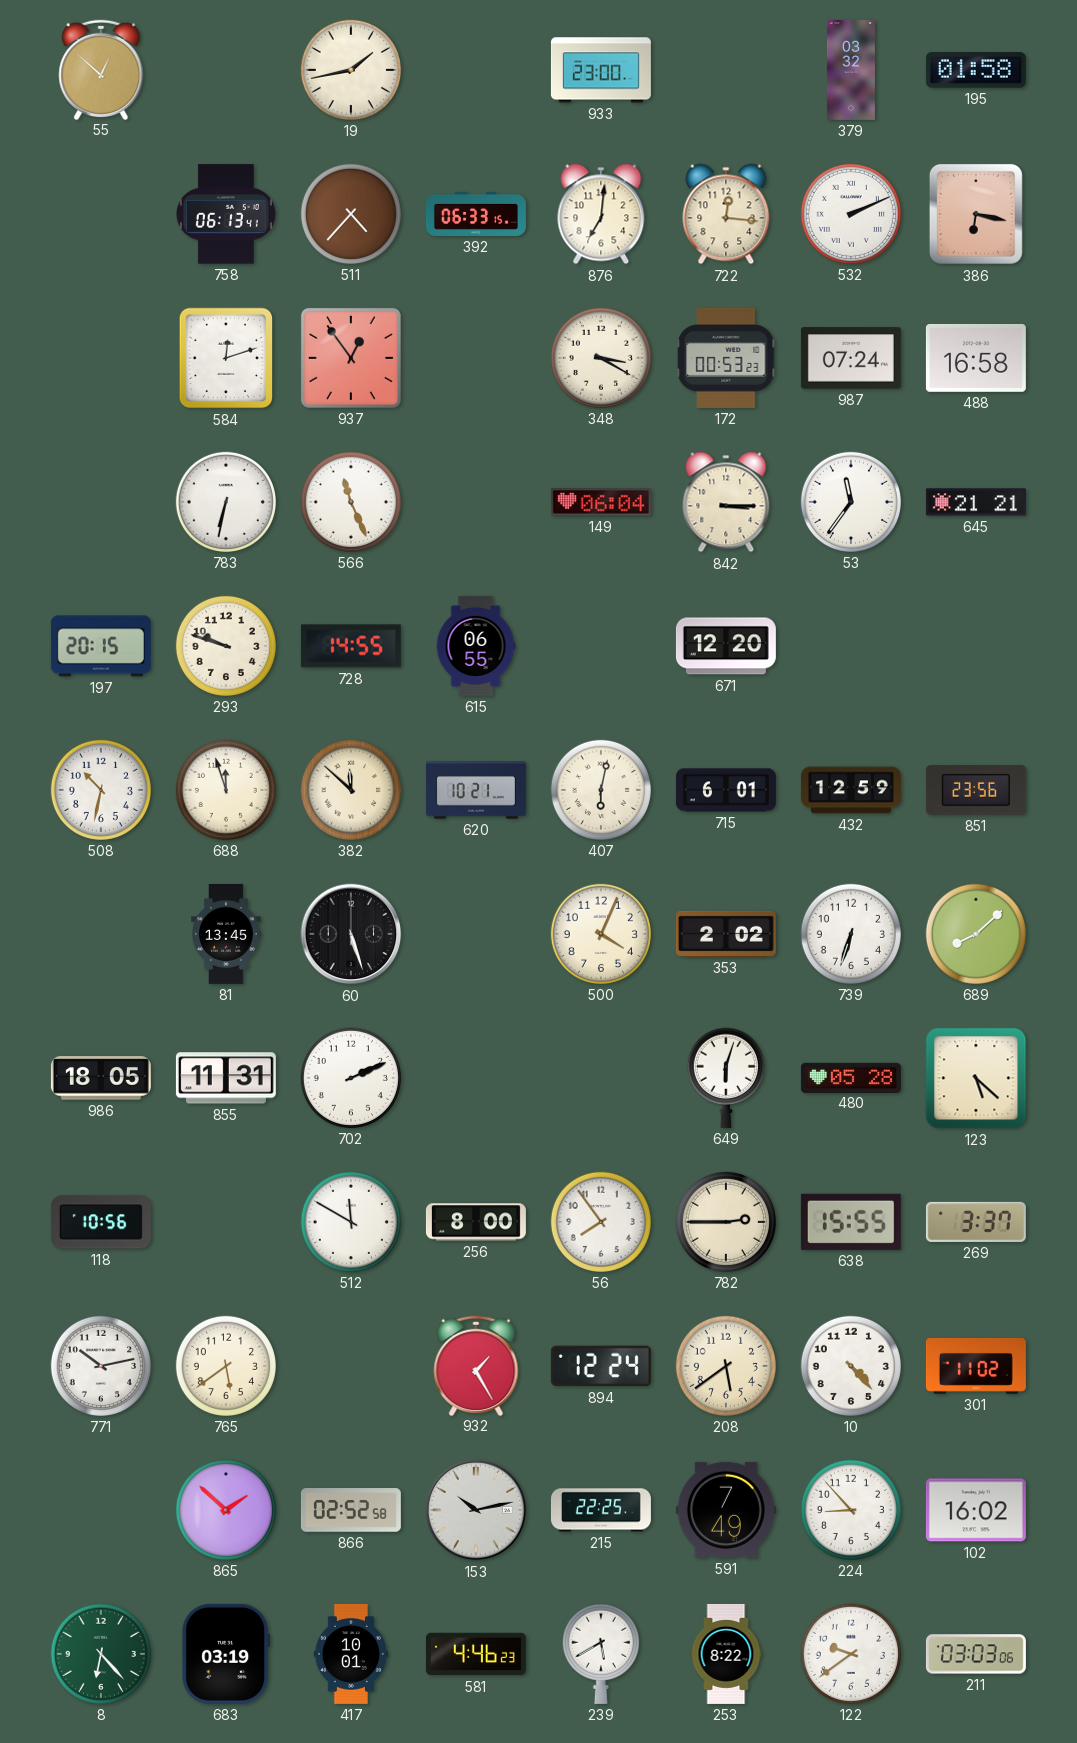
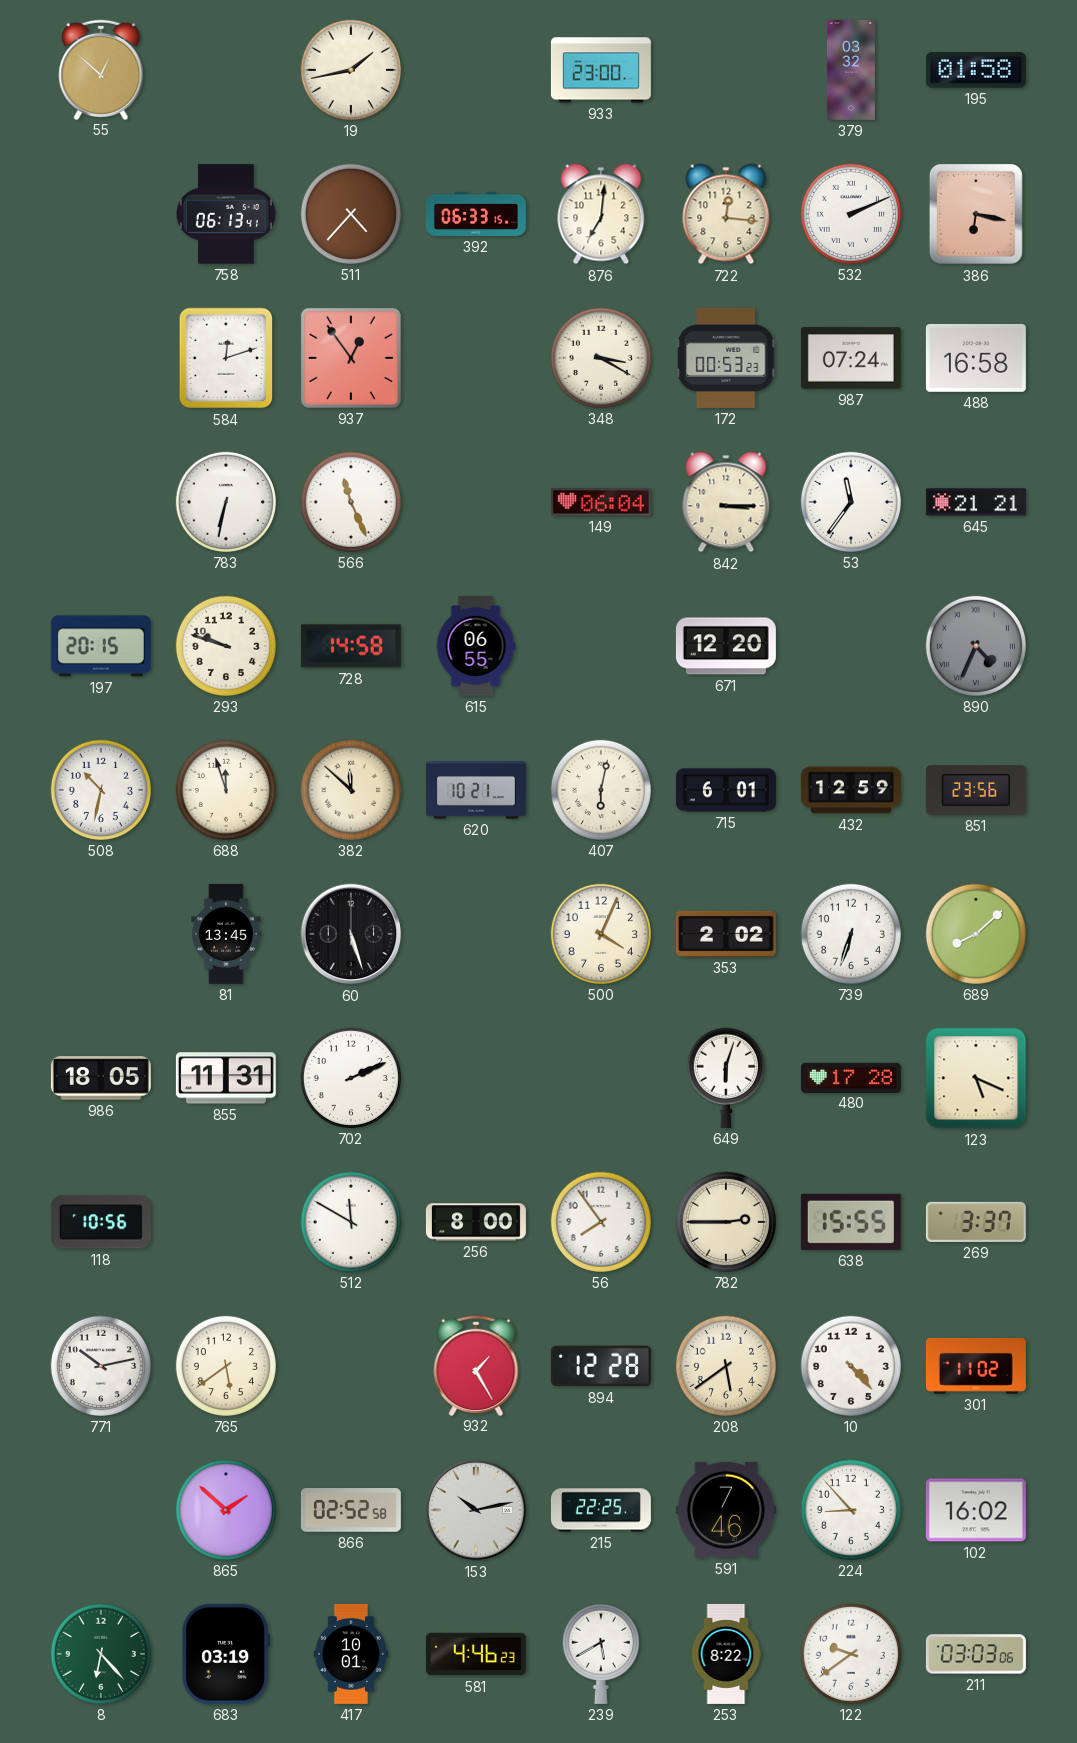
728: 14:55 -> 14:58 (351, 646)
890: none -> 4:34 (976, 646)
480: 05:28 -> 17:28 (851, 1077)
123: 5:22 -> 5:19 (976, 1078)
894: 12:24 -> 12:28 (601, 1366)
591: 7:49 -> 7:46 (726, 1510)
